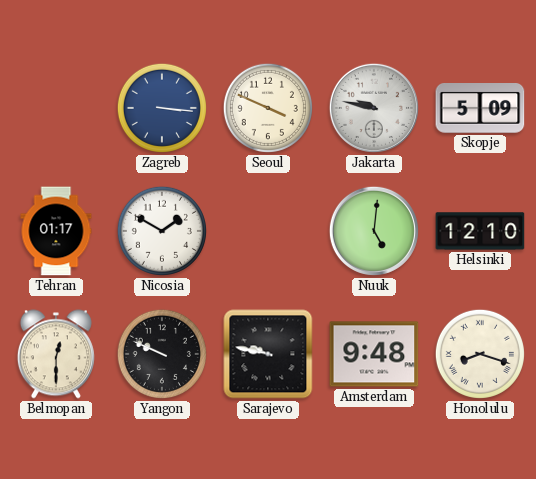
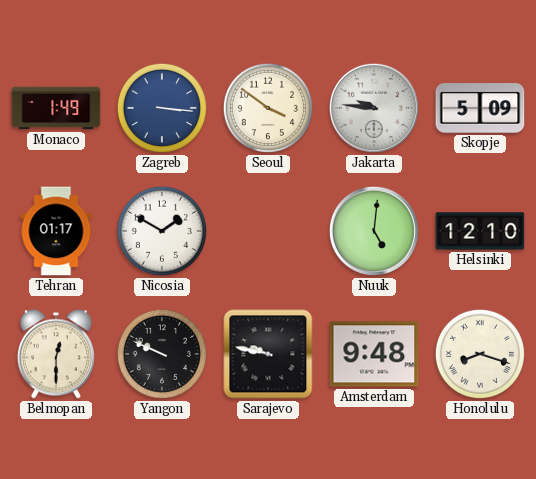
Monaco: none -> 1:49 (56, 108)
Seoul: 3:49 -> 3:51 (268, 108)
Jakarta: 9:47 -> 9:46 (374, 108)
